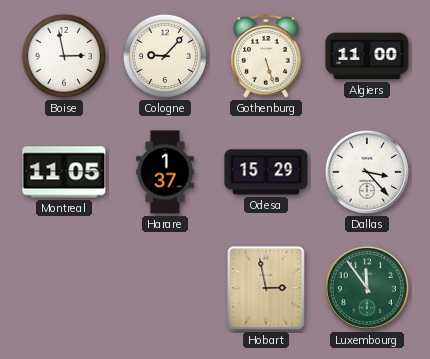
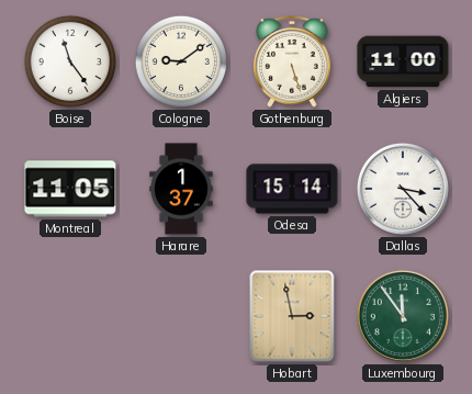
Boise: 2:58 -> 11:24 (70, 61)
Cologne: 9:07 -> 9:09 (181, 61)
Odesa: 15:29 -> 15:14 (292, 189)
